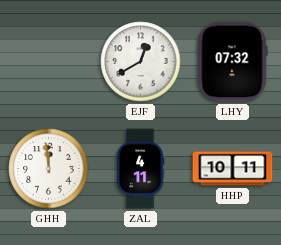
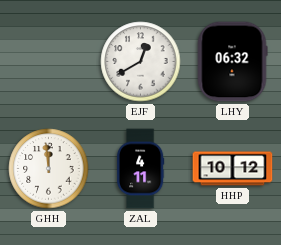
LHY: 07:32 -> 06:32 (232, 62)
HHP: 10:11 -> 10:12 (233, 169)
